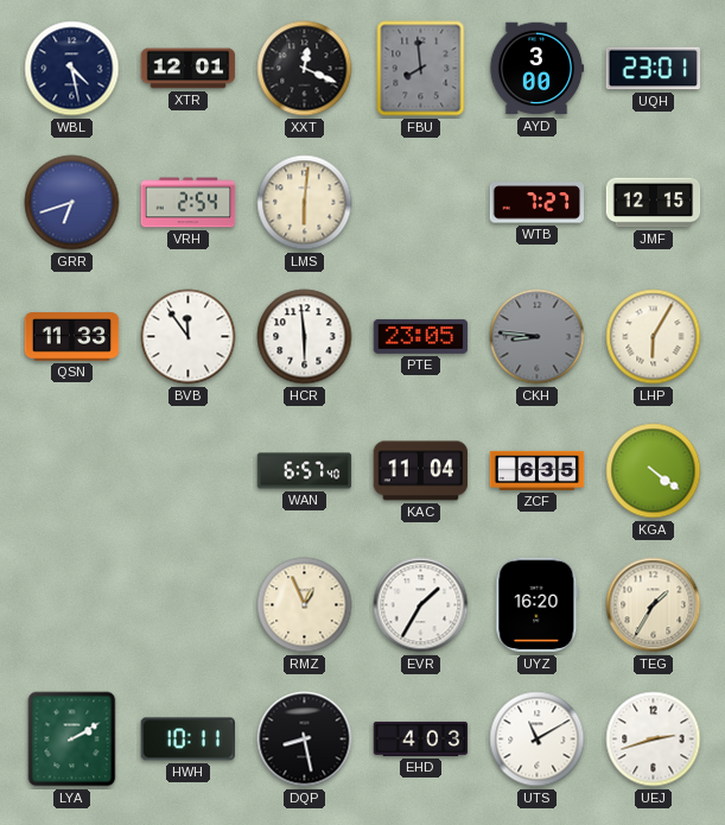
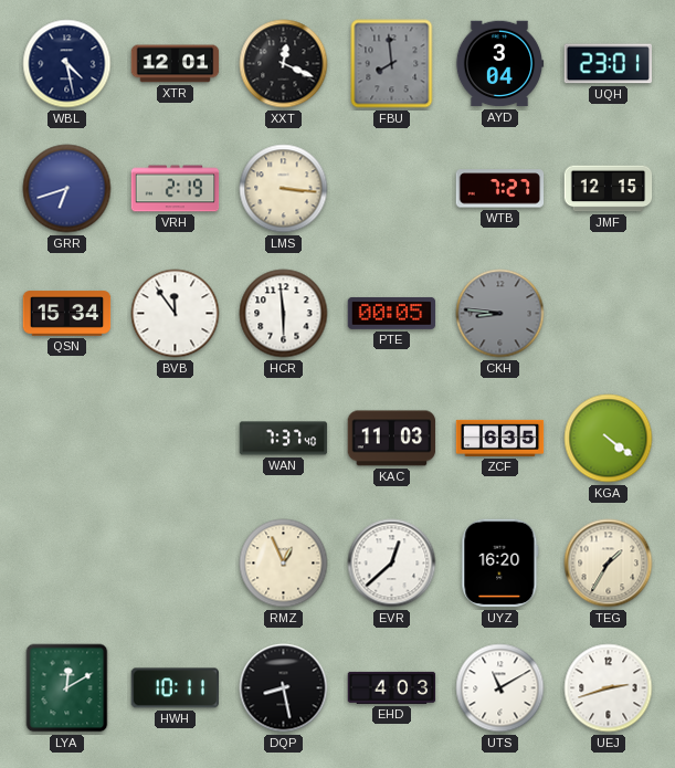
AYD: 3:00 -> 3:04 (499, 64)
VRH: 2:54 -> 2:19 (176, 189)
LMS: 6:01 -> 3:16 (284, 189)
QSN: 11:33 -> 15:34 (67, 314)
PTE: 23:05 -> 00:05 (392, 313)
LHP: 6:05 -> none (654, 337)
WAN: 6:57 -> 7:37 (284, 439)
KAC: 11:04 -> 11:03 (392, 439)
EVR: 1:35 -> 12:38 (392, 564)
LYA: 2:10 -> 12:10 (67, 688)
